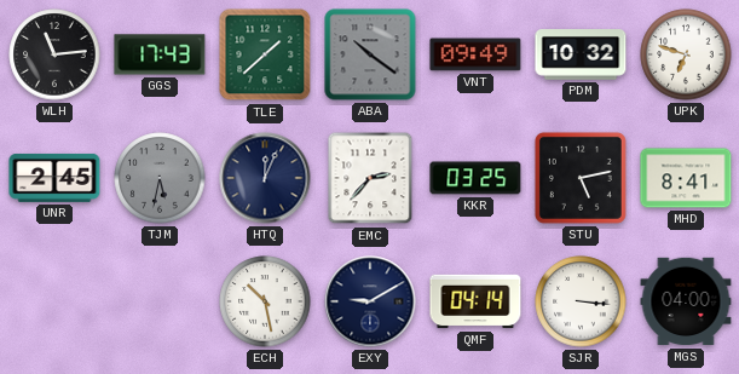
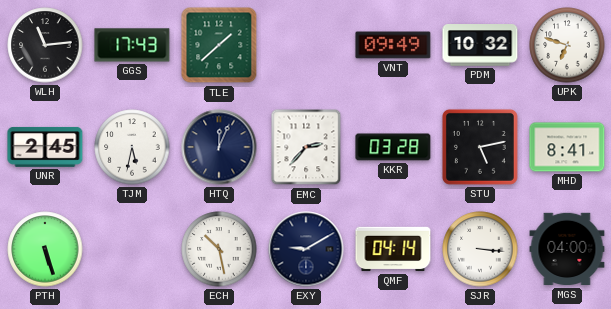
ABA: 10:21 -> none (370, 54)
TJM dial: grey -> white (132, 147)
KKR: 03:25 -> 03:28 (393, 147)
PTH: none -> 5:27 (45, 249)
